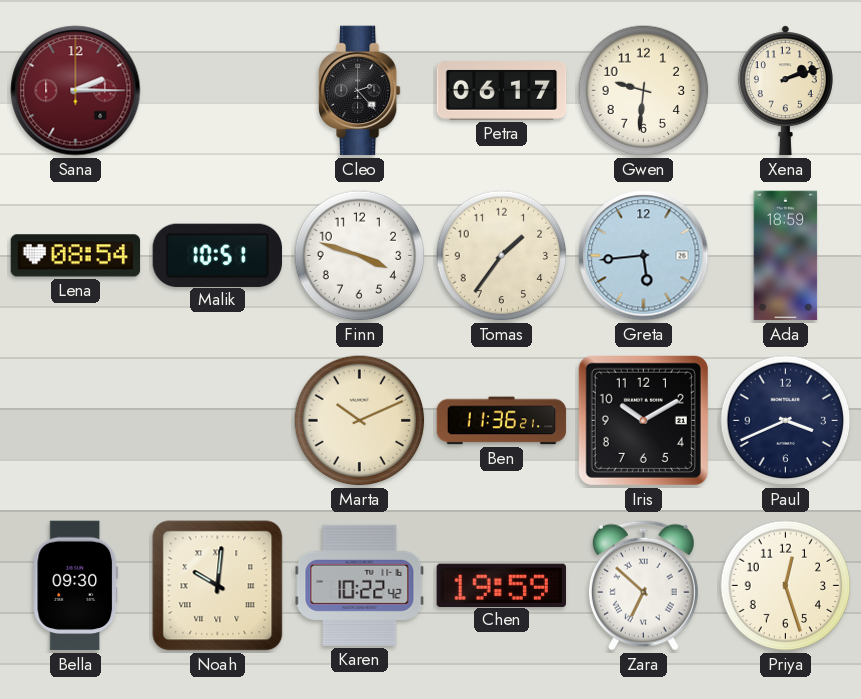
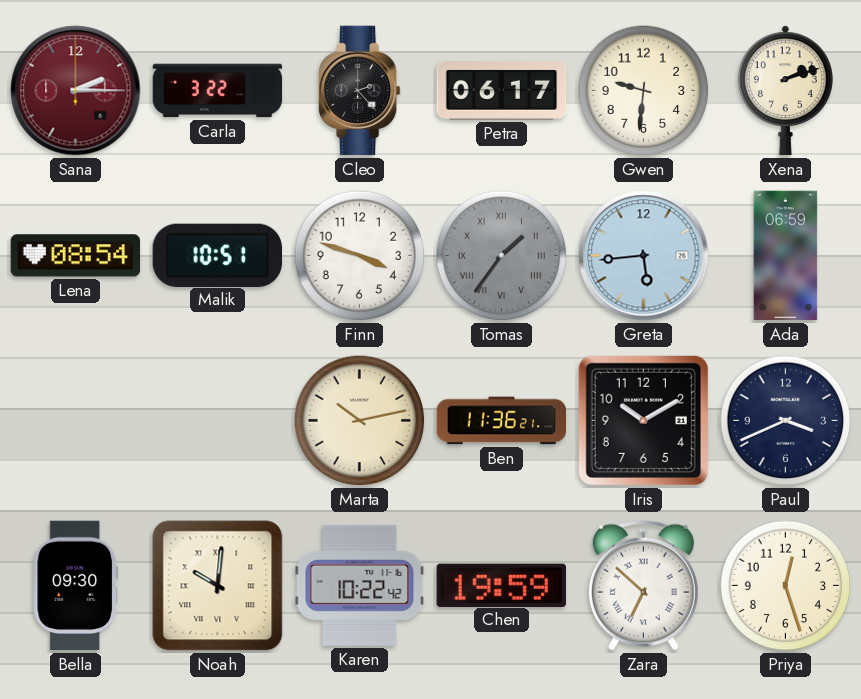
Carla: none -> 3:22 (218, 91)
Tomas dial: cream -> grey (502, 256)
Tomas numerals: Arabic -> Roman (502, 256)
Ada: 18:59 -> 06:59 (786, 256)
Marta: 10:11 -> 10:13 (360, 421)
